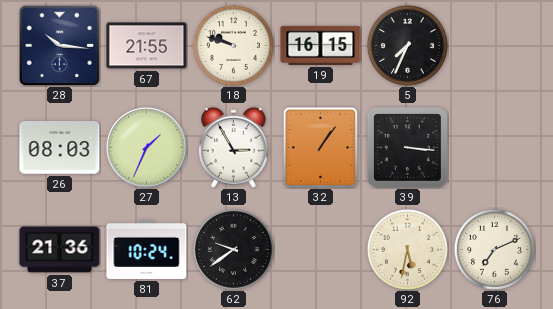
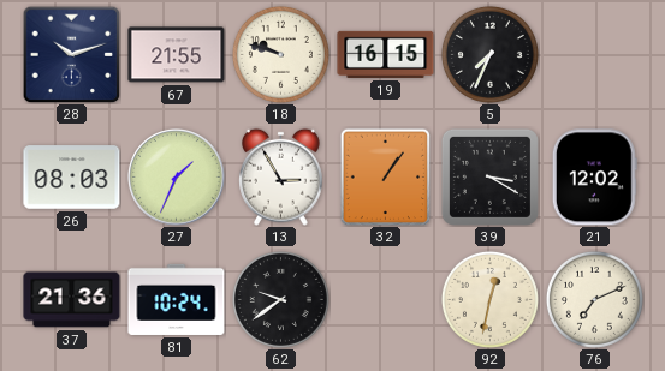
28: 10:16 -> 10:12 (71, 54)
39: 3:16 -> 3:20 (489, 176)
21: none -> 12:02 (594, 178)
92: 5:32 -> 12:32 (489, 299)
